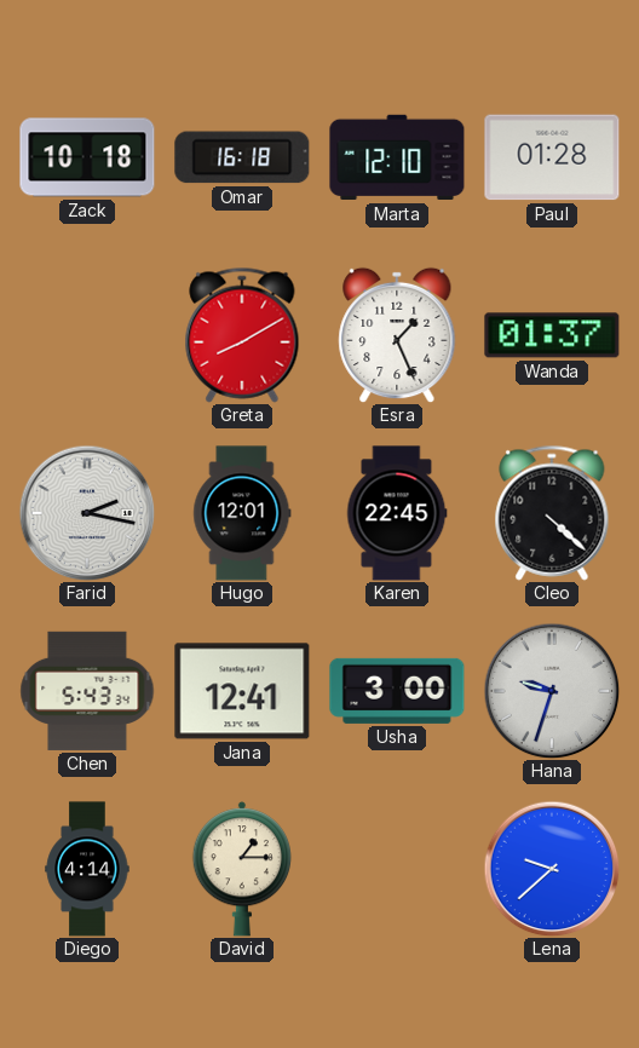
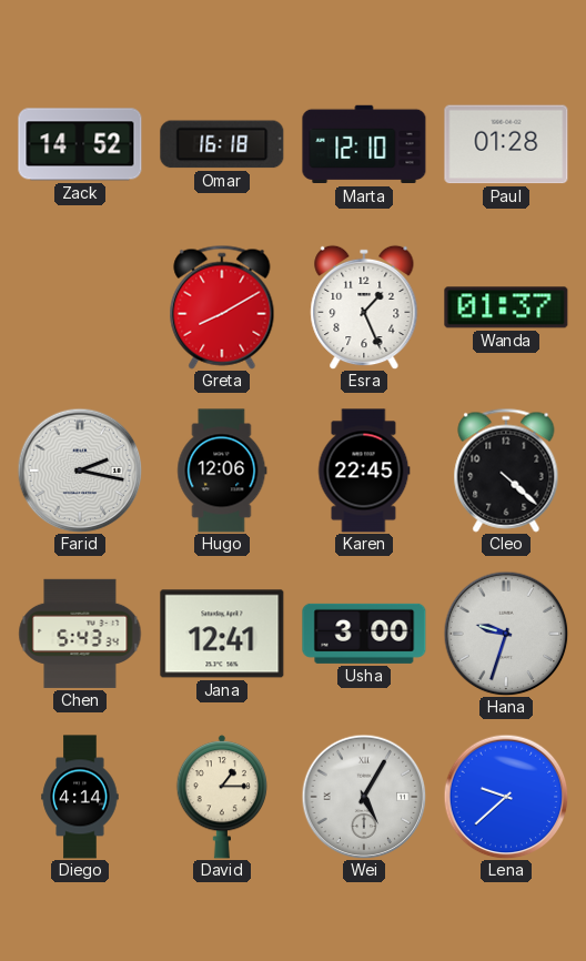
Zack: 10:18 -> 14:52 (80, 144)
Hugo: 12:01 -> 12:06 (222, 471)
Wei: none -> 5:05 (364, 797)
